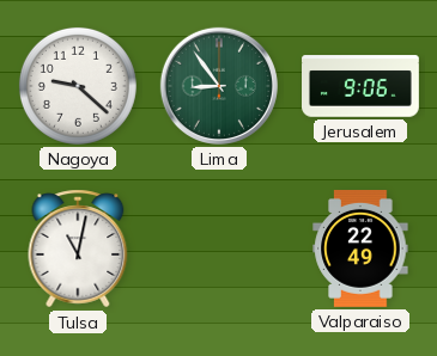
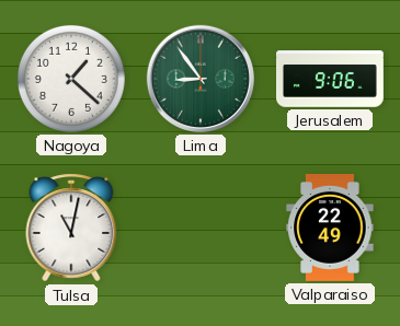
Nagoya: 9:22 -> 1:22 (71, 79)
